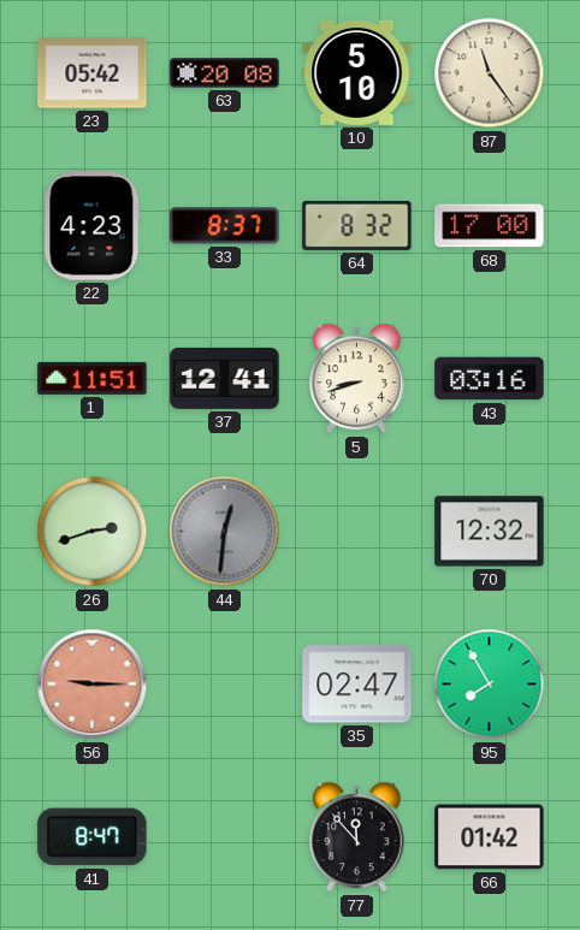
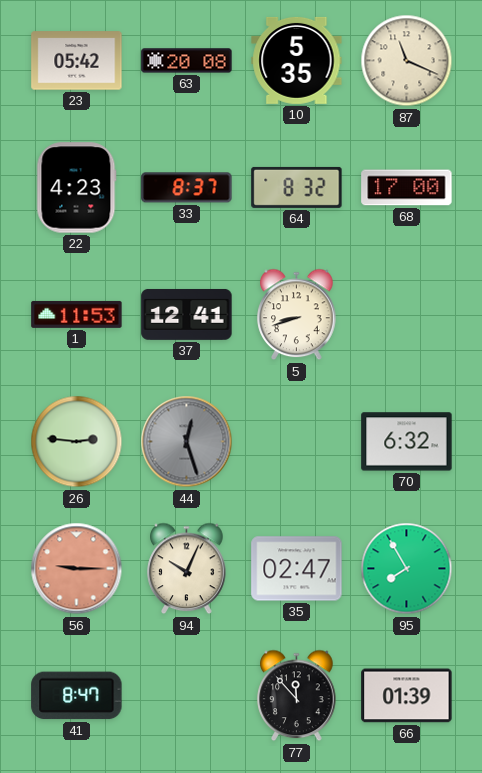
10: 5:10 -> 5:35 (297, 60)
87: 11:24 -> 11:19 (407, 61)
1: 11:51 -> 11:53 (77, 314)
43: 03:16 -> none (490, 379)
26: 2:42 -> 2:46 (77, 442)
44: 12:31 -> 12:27 (187, 442)
70: 12:32 -> 6:32 (407, 442)
94: none -> 10:04 (187, 569)
66: 01:42 -> 01:39 (407, 696)
